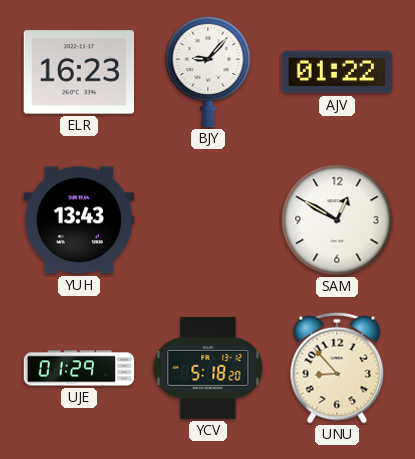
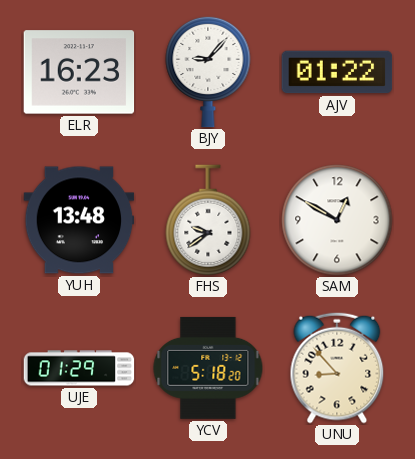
YUH: 13:43 -> 13:48 (79, 220)
FHS: none -> 9:39 (208, 220)
